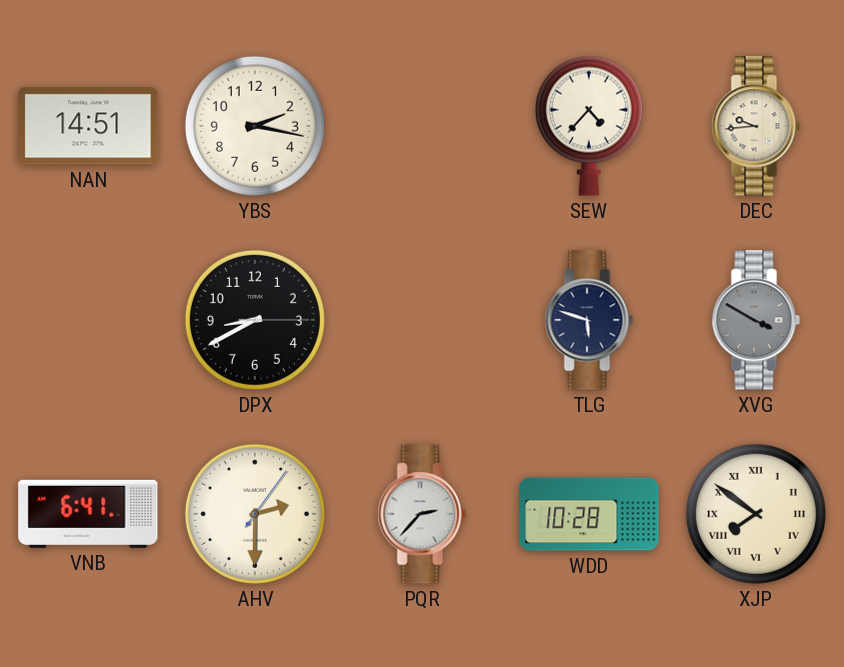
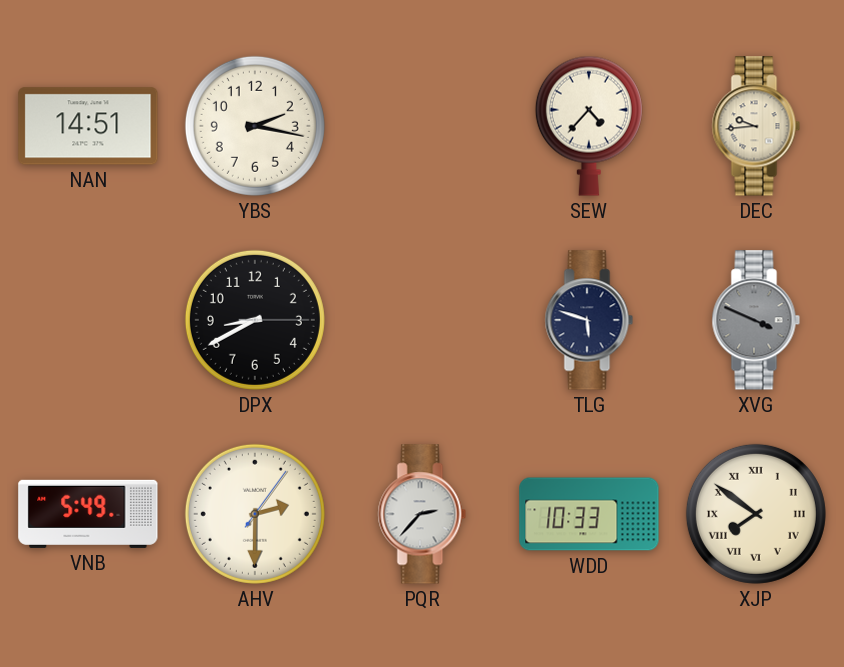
XVG: 3:50 -> 3:49 (756, 320)
VNB: 6:41 -> 5:49 (88, 514)
WDD: 10:28 -> 10:33 (589, 514)
